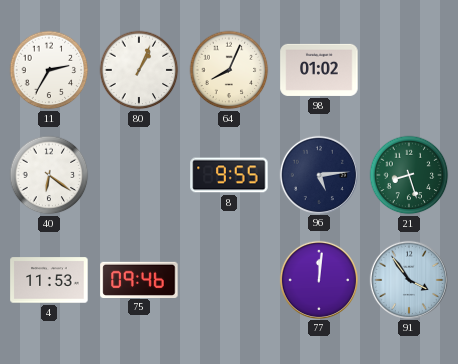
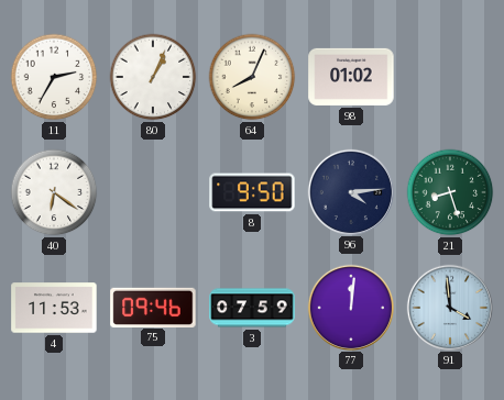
8: 9:55 -> 9:50 (252, 192)
96: 5:14 -> 4:14 (350, 191)
3: none -> 07:59 (252, 308)
91: 3:54 -> 3:59 (449, 307)
